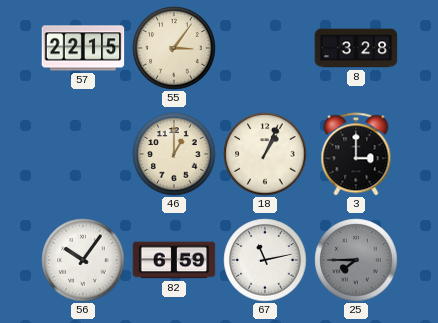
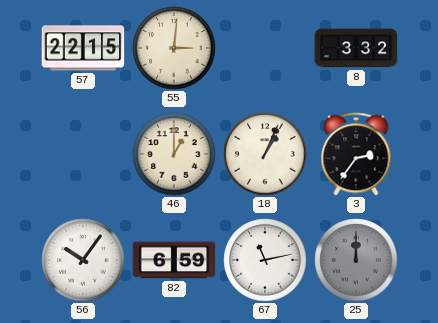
55: 3:06 -> 3:01 (174, 48)
8: 3:28 -> 3:32 (356, 48)
3: 3:00 -> 2:36 (356, 154)
25: 7:45 -> 12:00 (356, 260)
